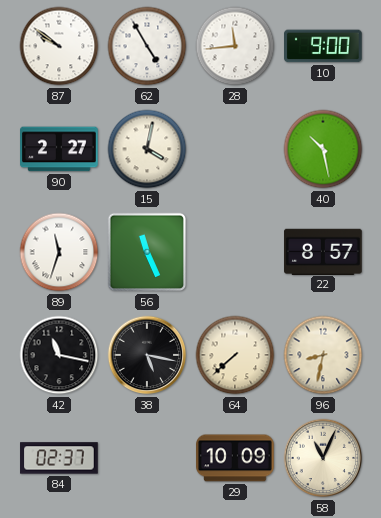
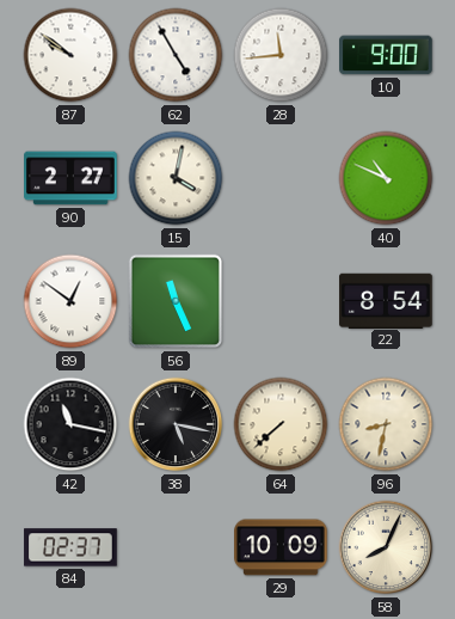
40: 10:28 -> 10:49 (386, 178)
89: 11:33 -> 12:51 (70, 301)
22: 8:57 -> 8:54 (386, 300)
58: 11:04 -> 8:04 (386, 547)
